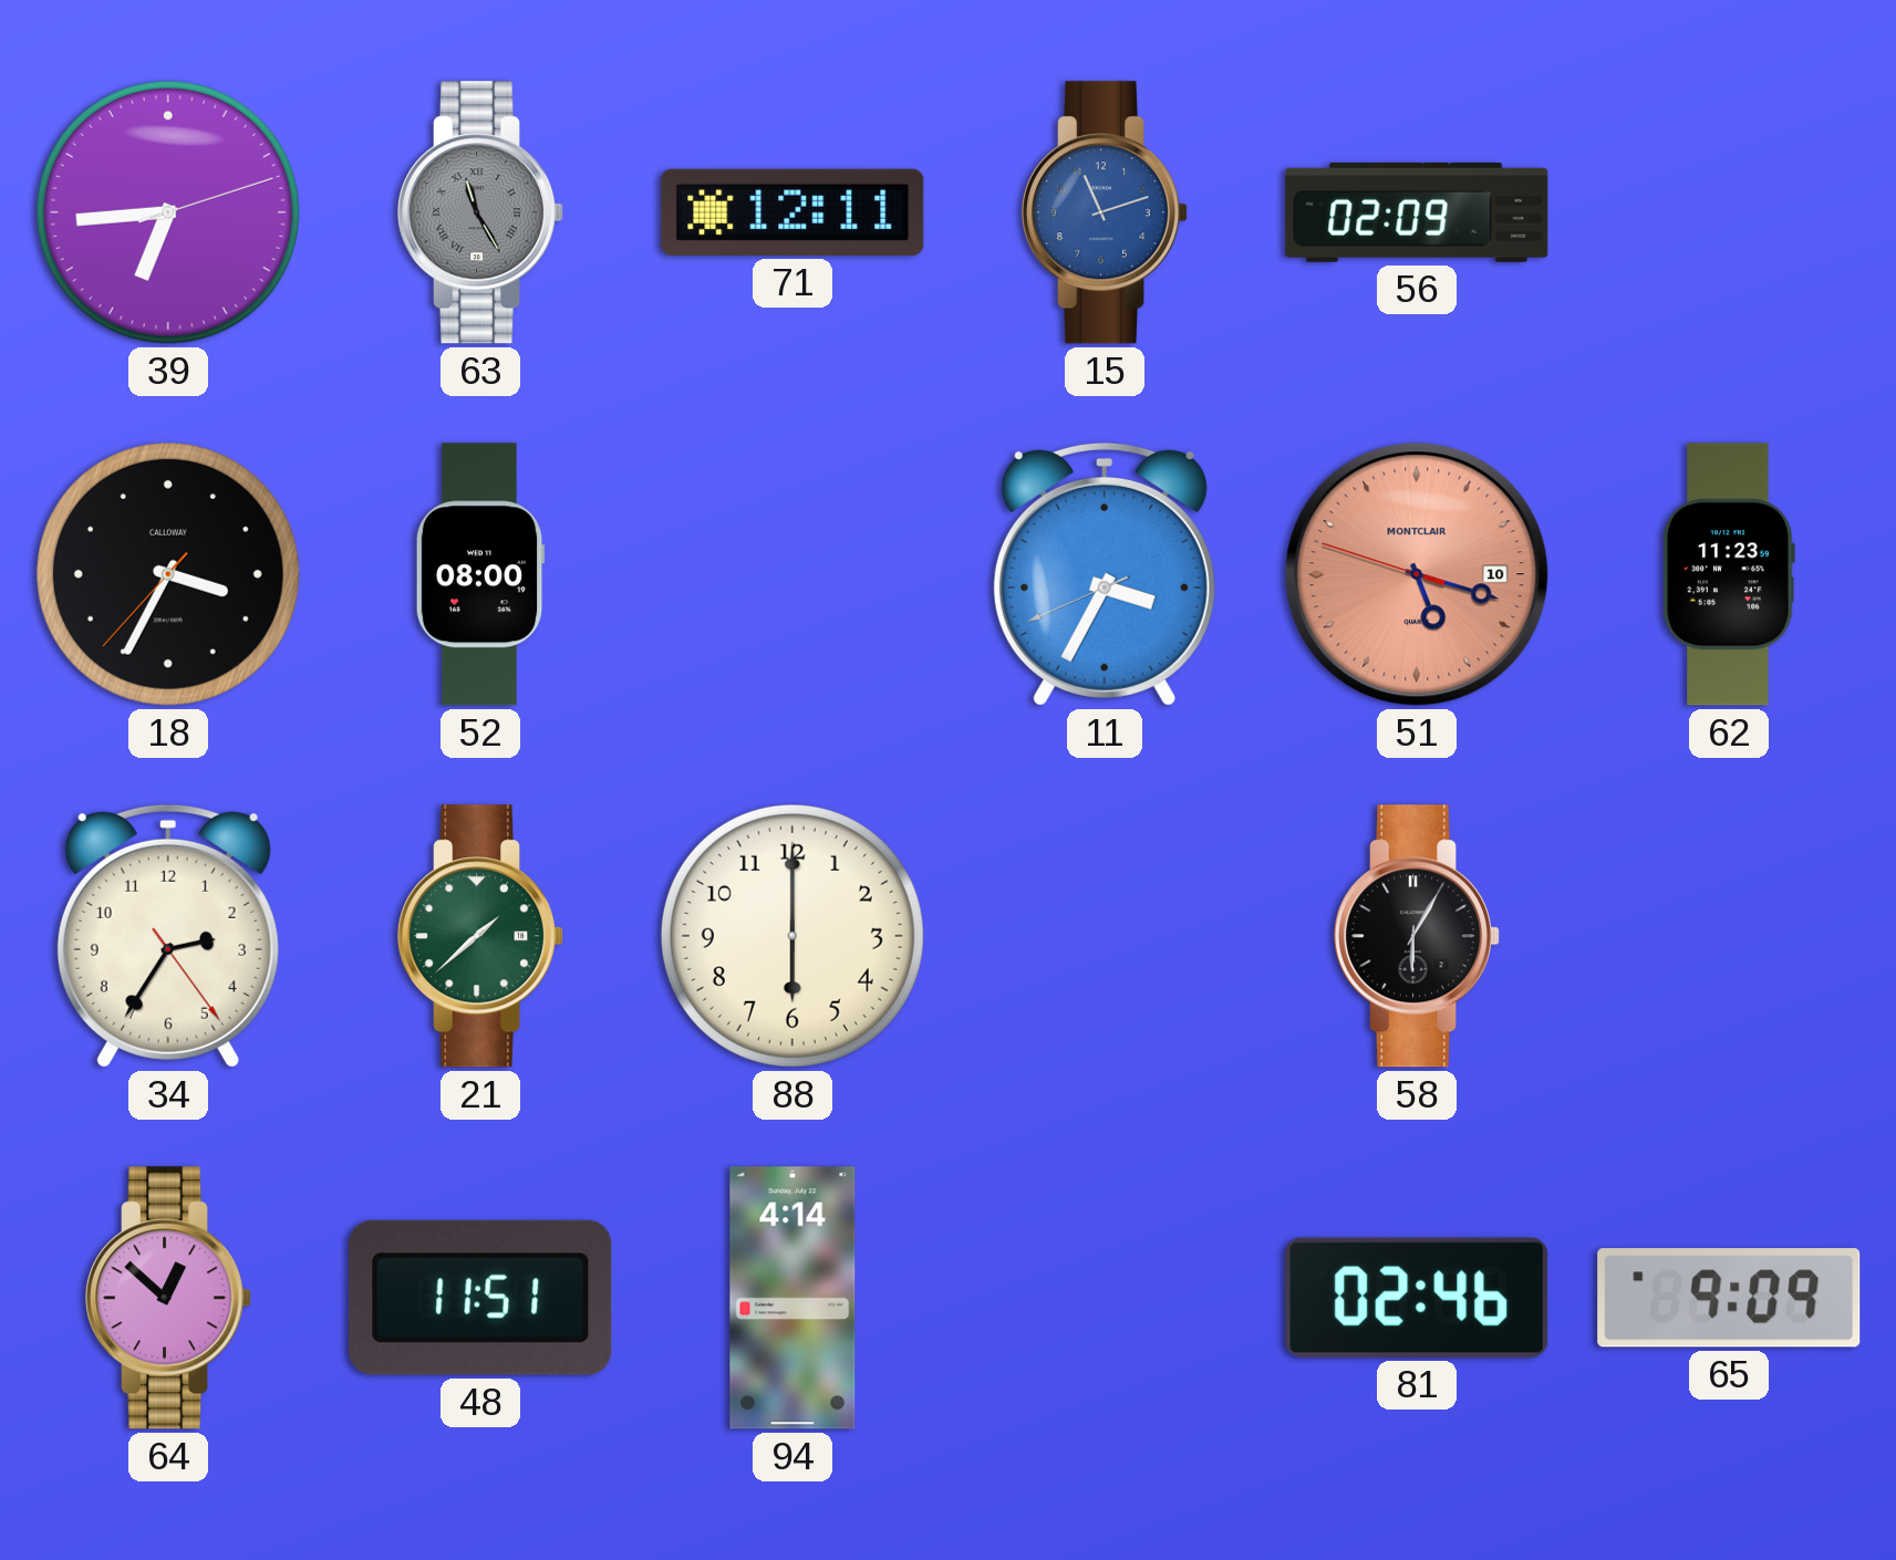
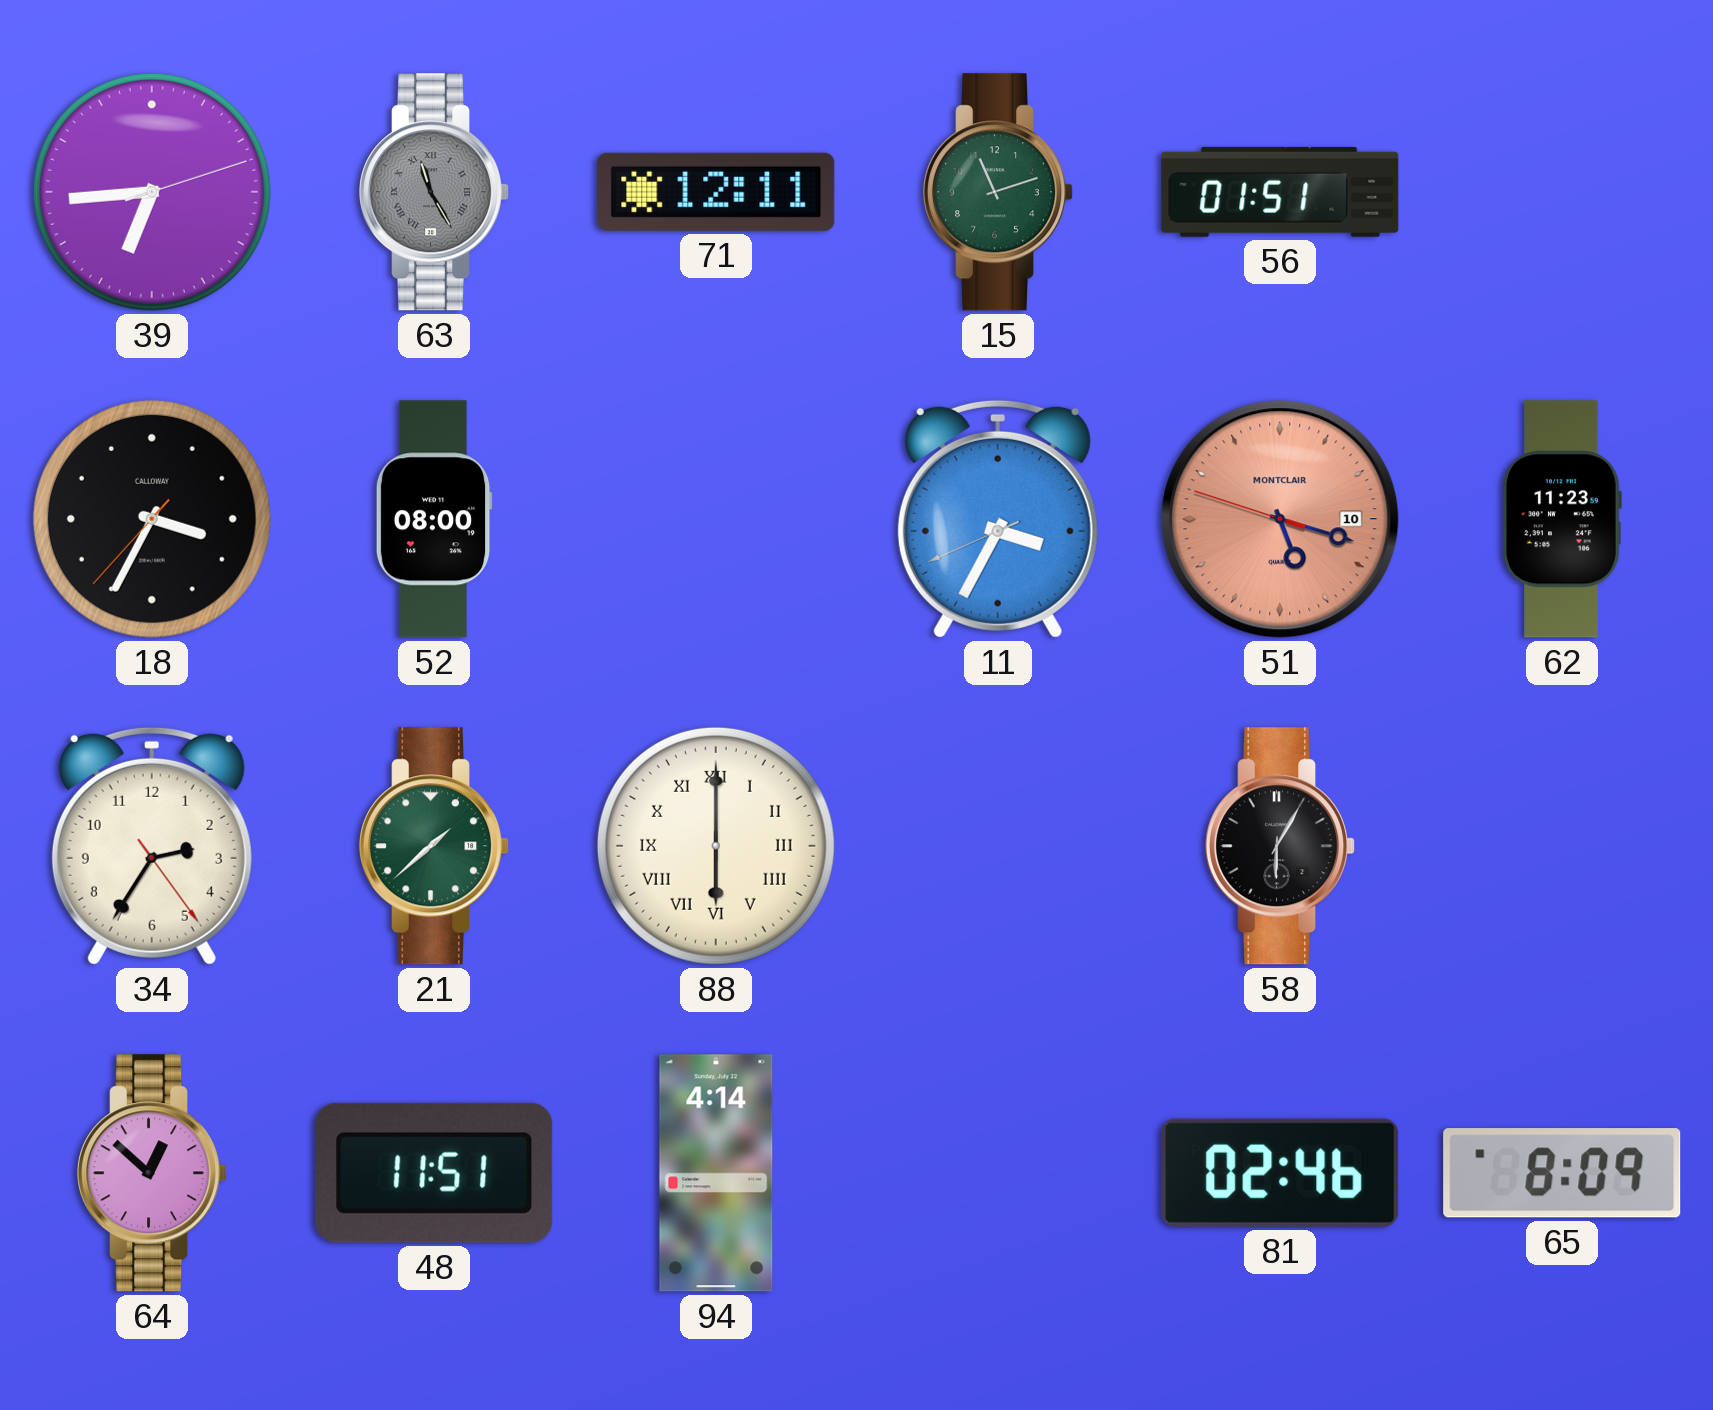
15 dial: blue -> green (999, 192)
56: 02:09 -> 01:51 (1280, 192)
88 numerals: Arabic -> Roman (716, 846)
65: 9:09 -> 8:09 (1562, 1173)
